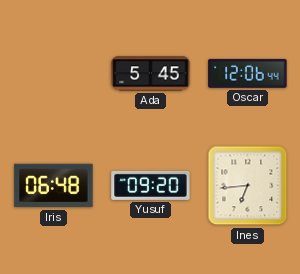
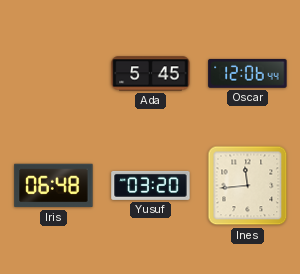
Yusuf: 09:20 -> 03:20 (151, 185)
Ines: 6:44 -> 11:44 (248, 186)
